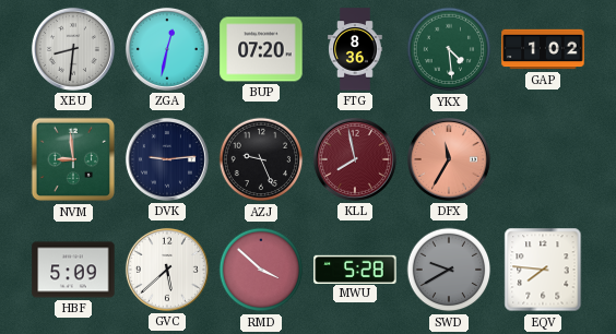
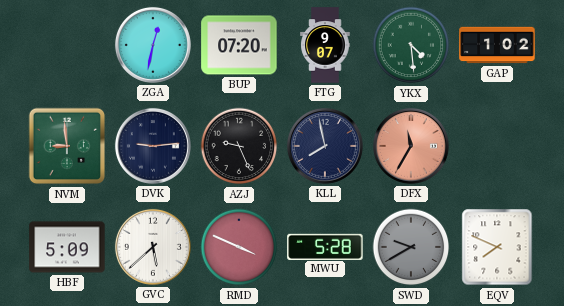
XEU: 8:31 -> none (73, 49)
FTG: 8:36 -> 9:07 (325, 45)
KLL dial: burgundy -> navy (325, 146)
RMD: 3:52 -> 3:49 (239, 247)
EQV: 7:46 -> 7:49 (497, 247)
